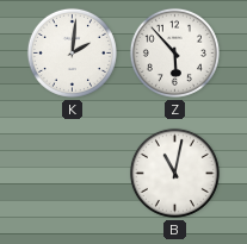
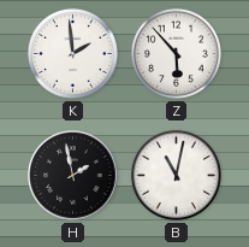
K: 2:01 -> 1:59 (72, 53)
H: none -> 1:58 (73, 176)
